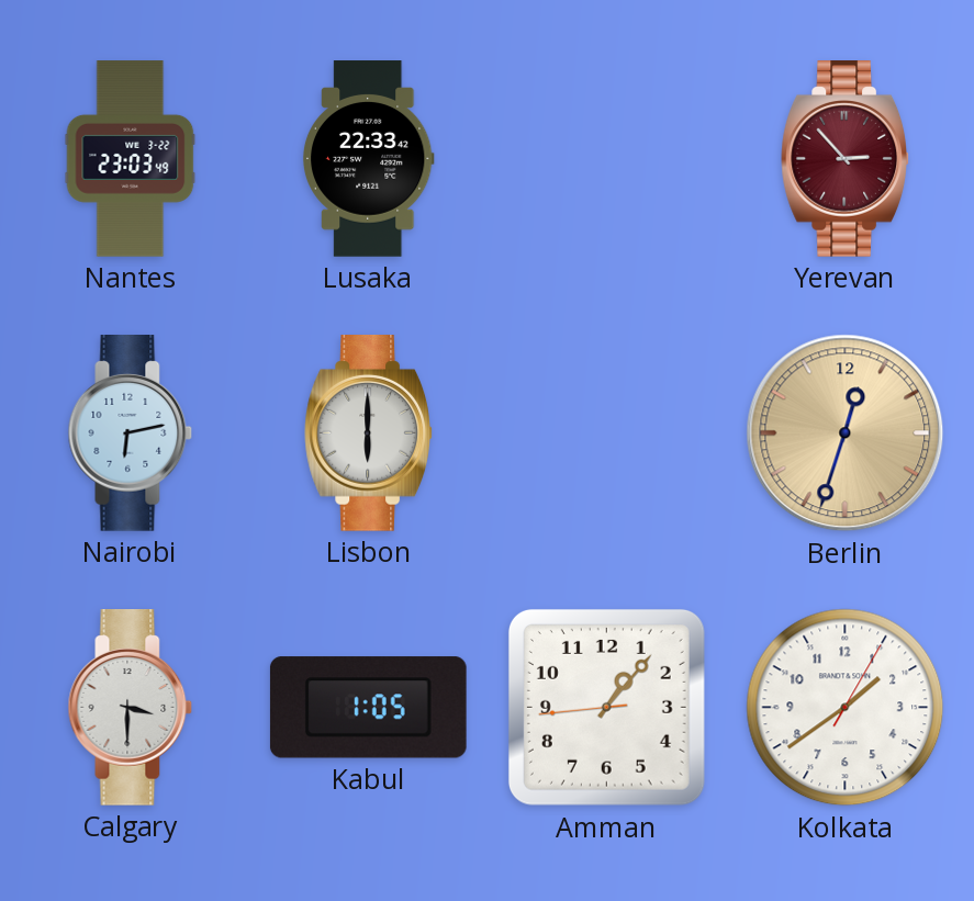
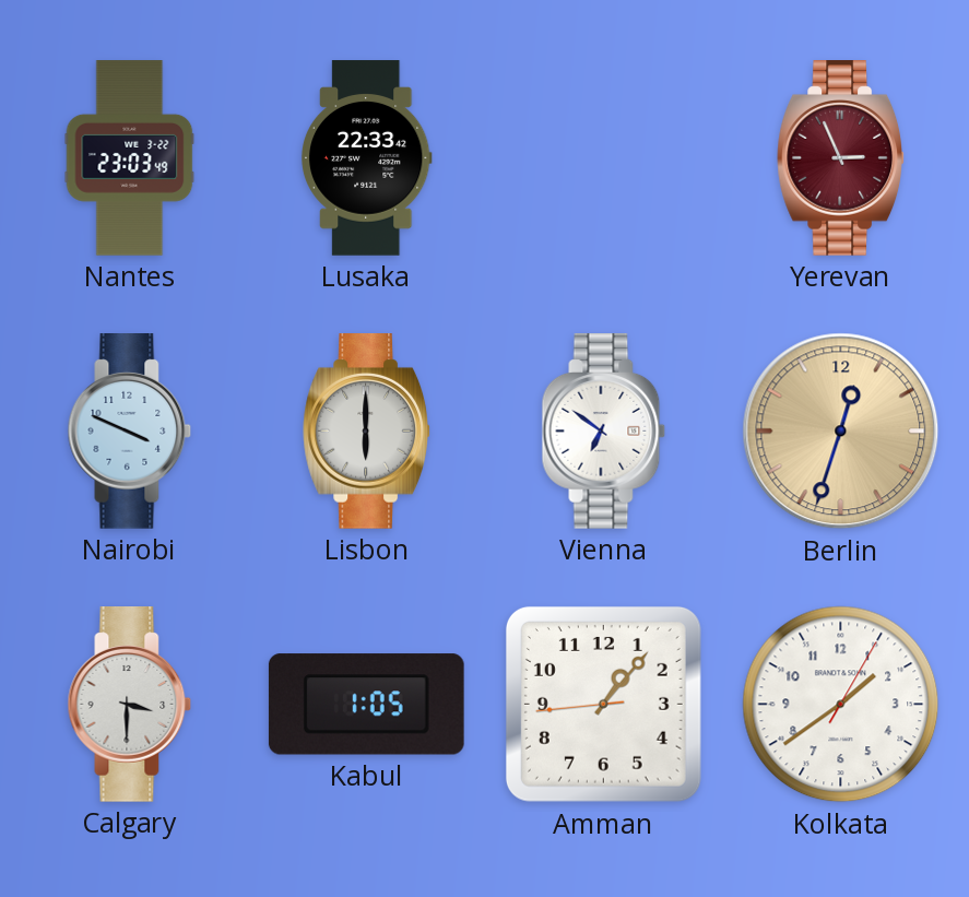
Yerevan: 2:53 -> 2:56 (840, 158)
Nairobi: 6:13 -> 3:49 (130, 432)
Vienna: none -> 6:51 (604, 432)
